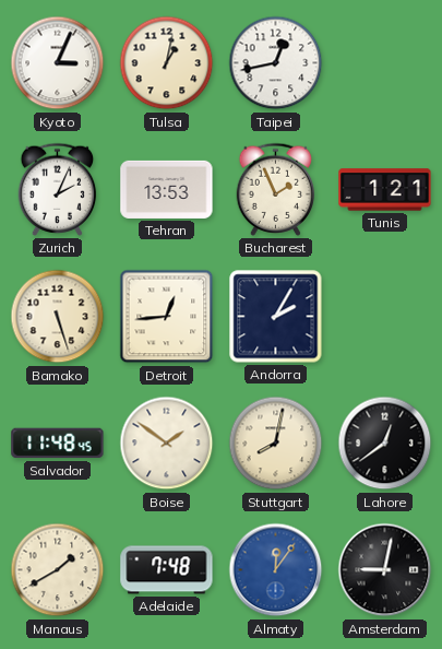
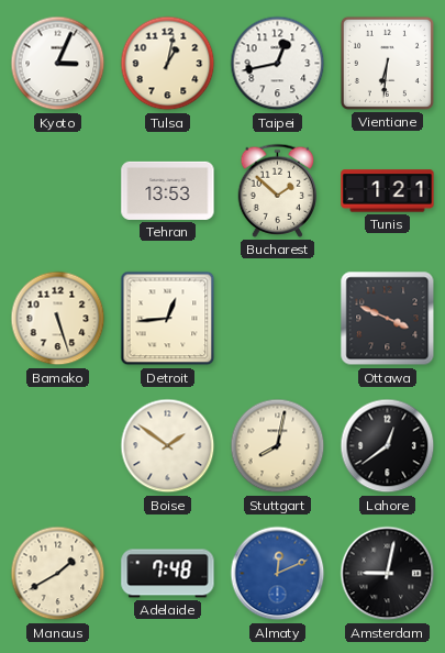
Vientiane: none -> 6:31 (387, 63)
Zurich: 2:04 -> none (58, 189)
Bucharest: 1:56 -> 1:52 (278, 190)
Andorra: 2:05 -> none (276, 317)
Ottawa: none -> 3:49 (388, 319)
Salvador: 11:48 -> none (58, 444)
Almaty: 12:06 -> 12:11 (278, 574)
